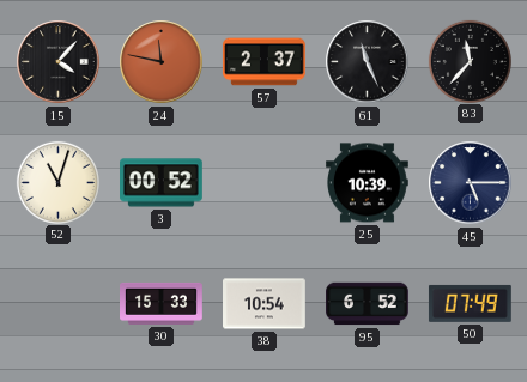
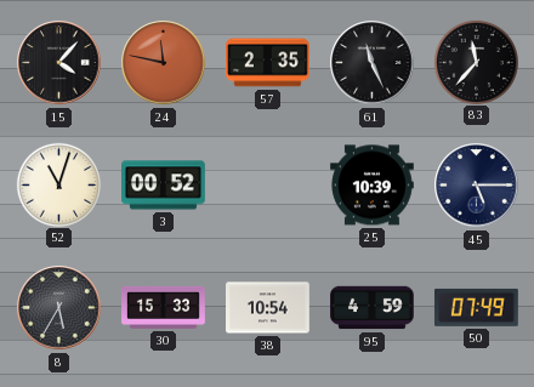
57: 2:37 -> 2:35 (268, 63)
8: none -> 5:35 (59, 308)
95: 6:52 -> 4:59 (373, 308)
